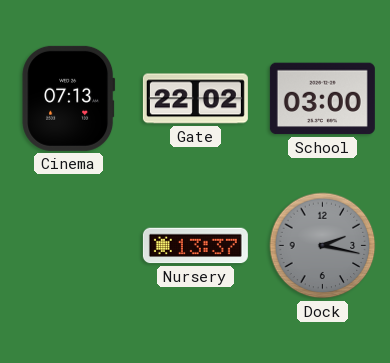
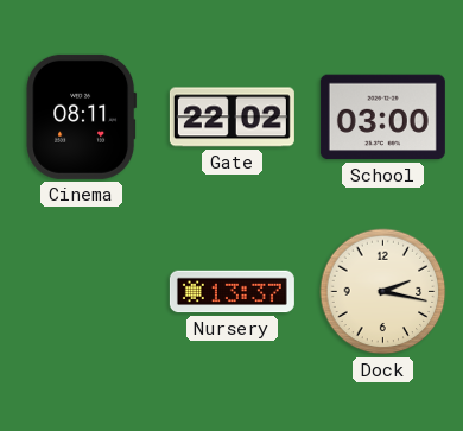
Cinema: 07:13 -> 08:11 (82, 116)
Dock dial: grey -> cream (383, 292)
